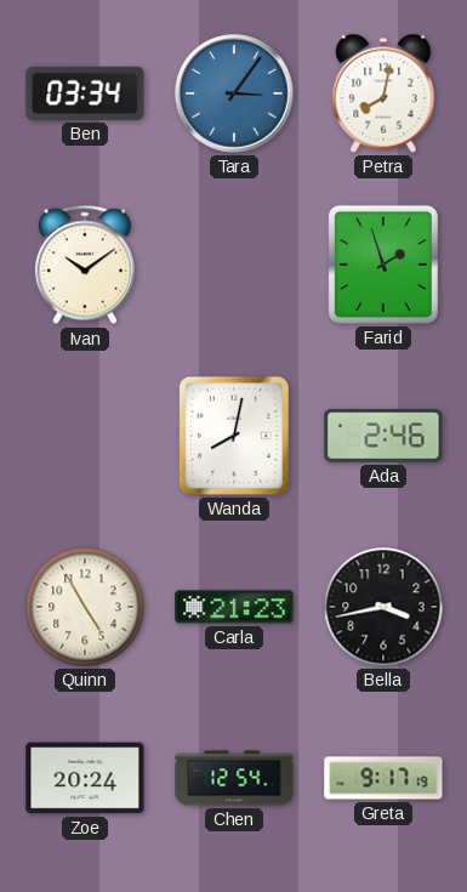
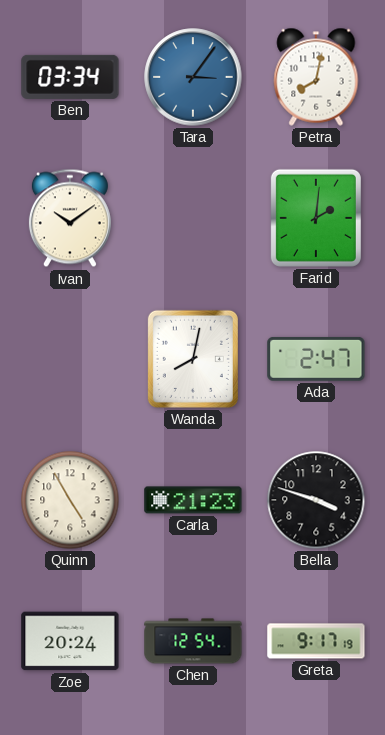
Farid: 1:57 -> 2:01 (316, 218)
Ada: 2:46 -> 2:47 (316, 359)
Bella: 3:43 -> 3:48 (316, 500)
